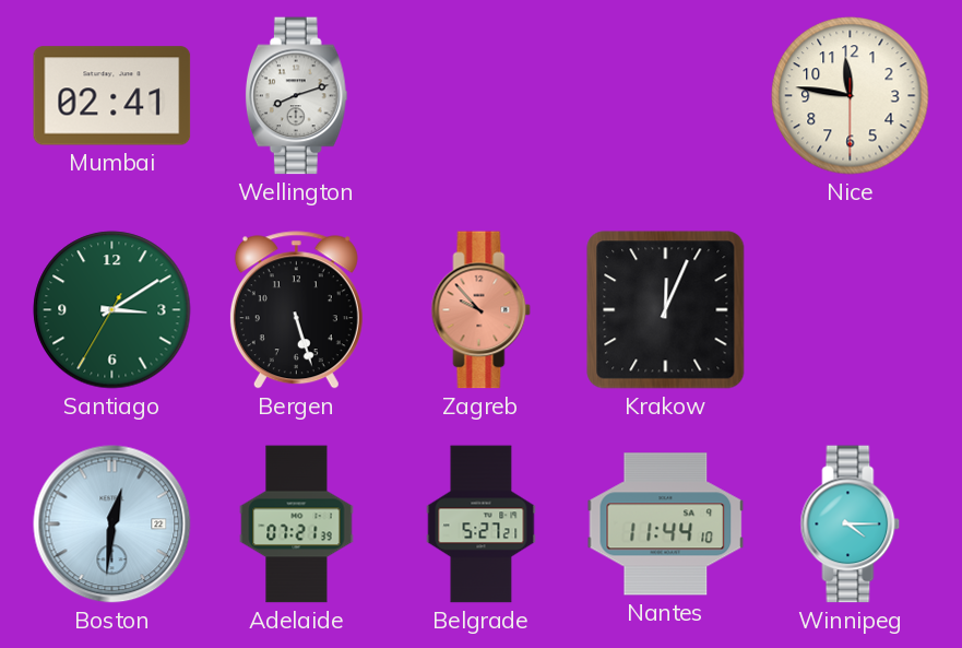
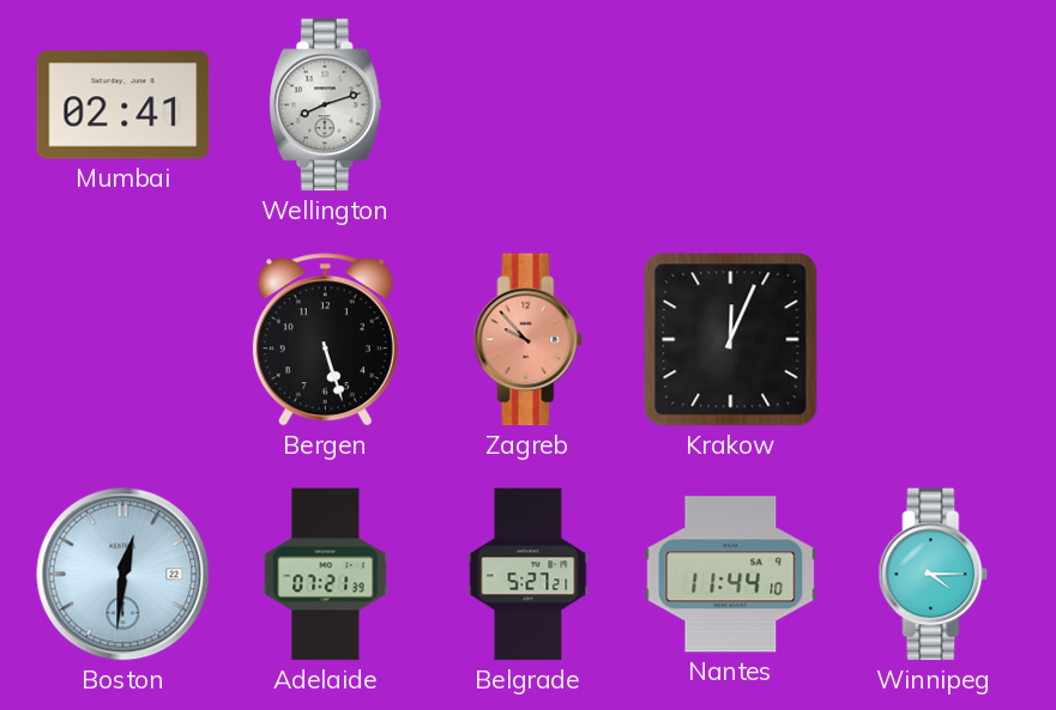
Nice: 11:46 -> none (851, 96)
Santiago: 3:09 -> none (112, 310)
